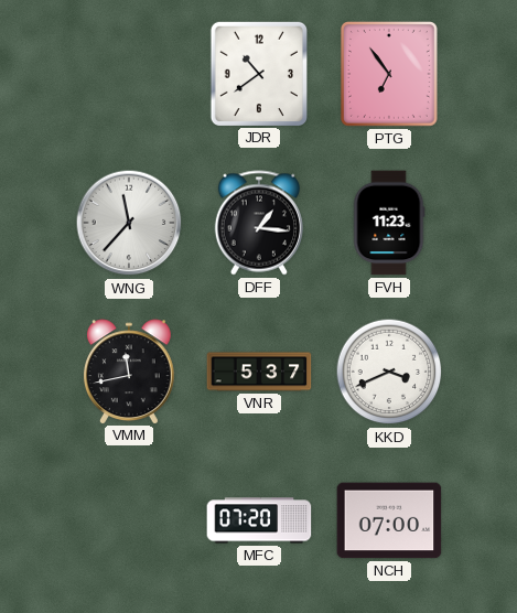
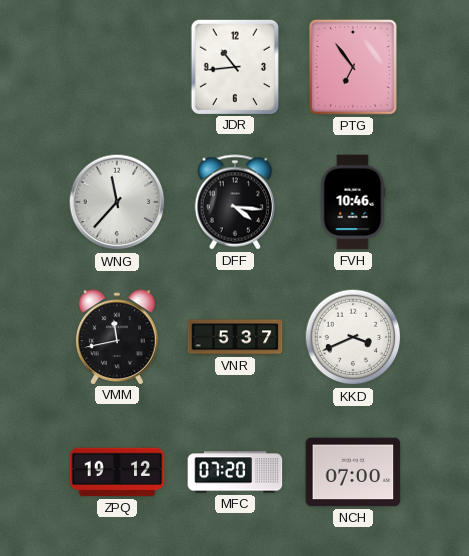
JDR: 10:39 -> 10:44 (234, 66)
DFF: 1:16 -> 4:16 (234, 202)
FVH: 11:23 -> 10:46 (353, 202)
ZPQ: none -> 19:12 (117, 472)
